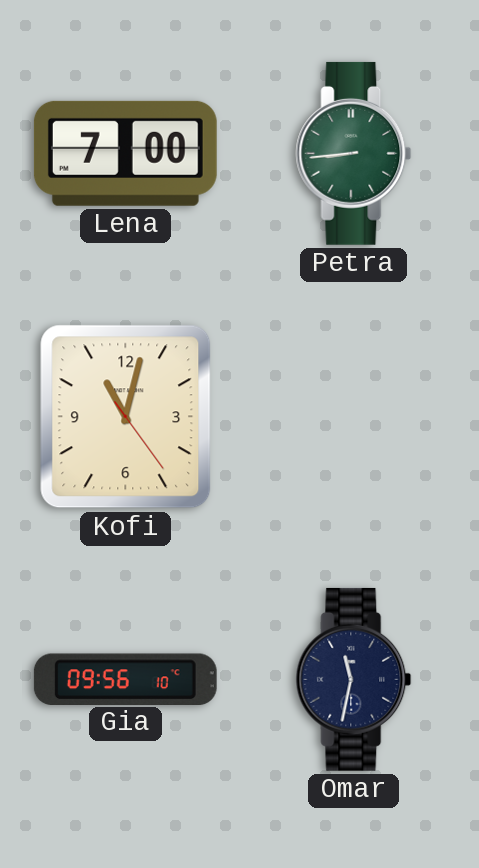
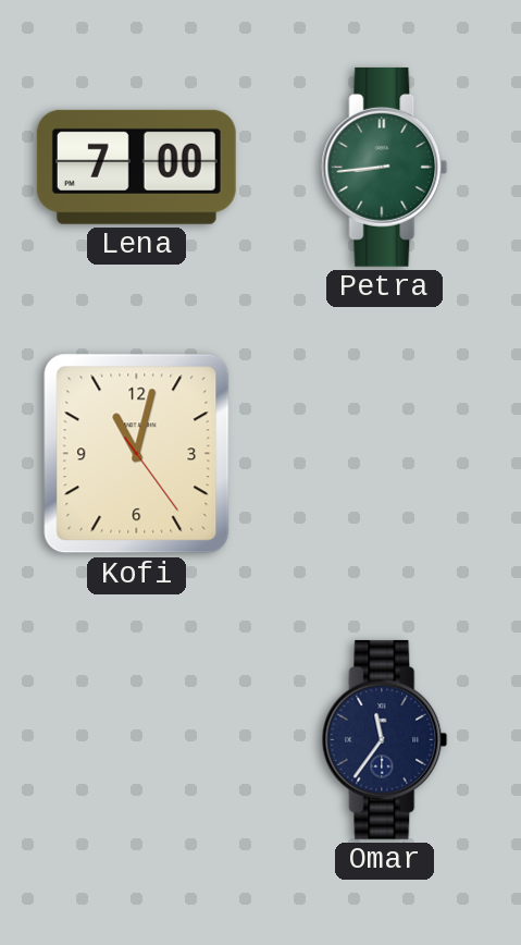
Gia: 09:56 -> none (125, 679)
Omar: 11:32 -> 11:36 (385, 739)
